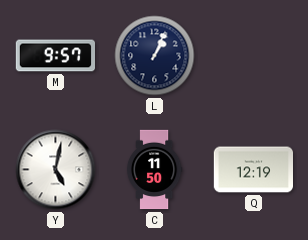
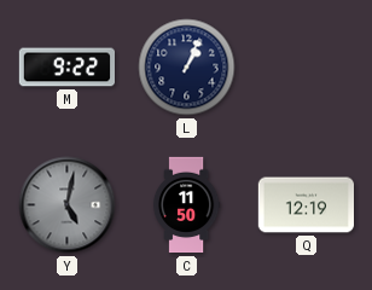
M: 9:57 -> 9:22 (66, 68)
Y dial: white -> grey (68, 205)
